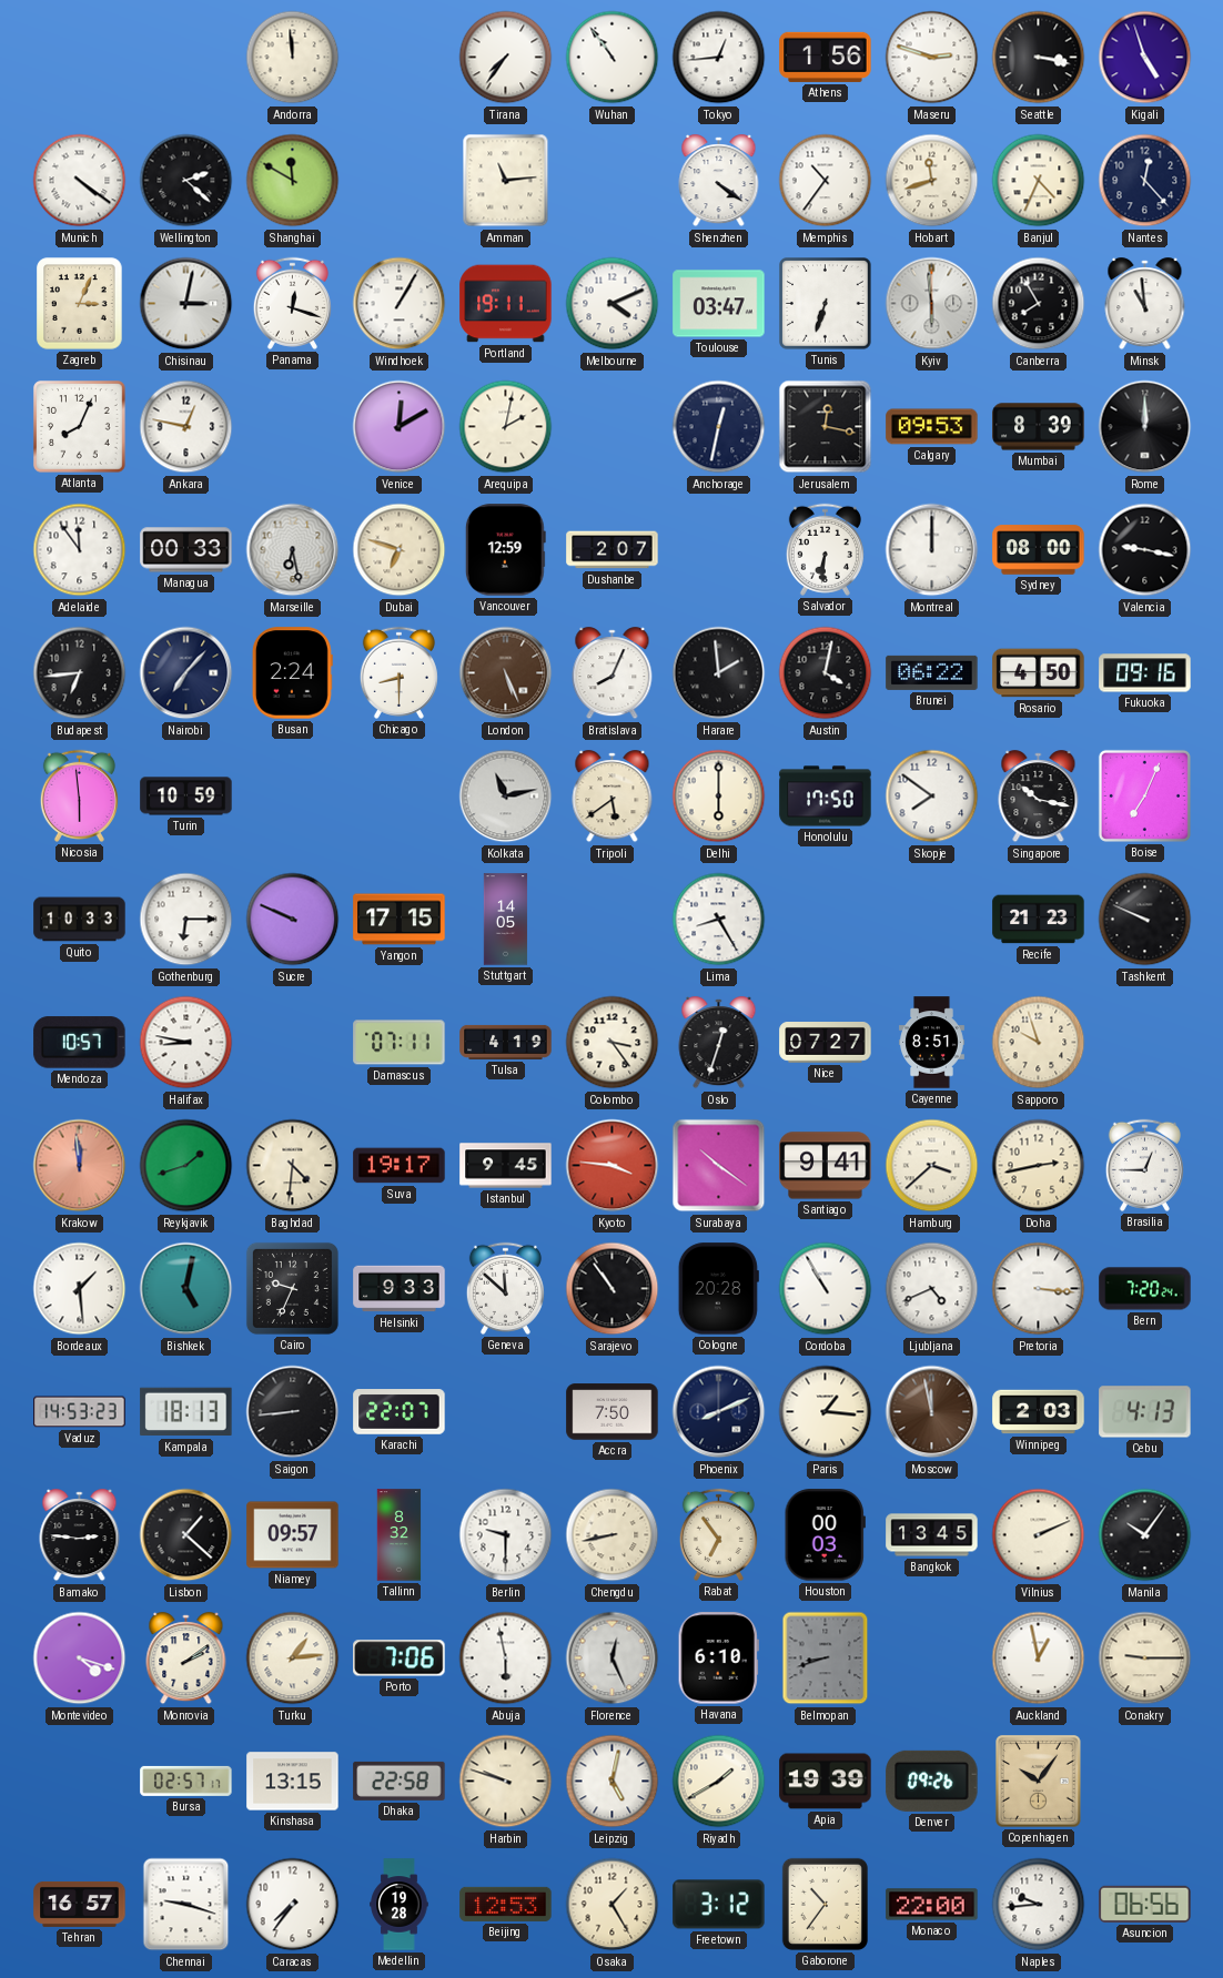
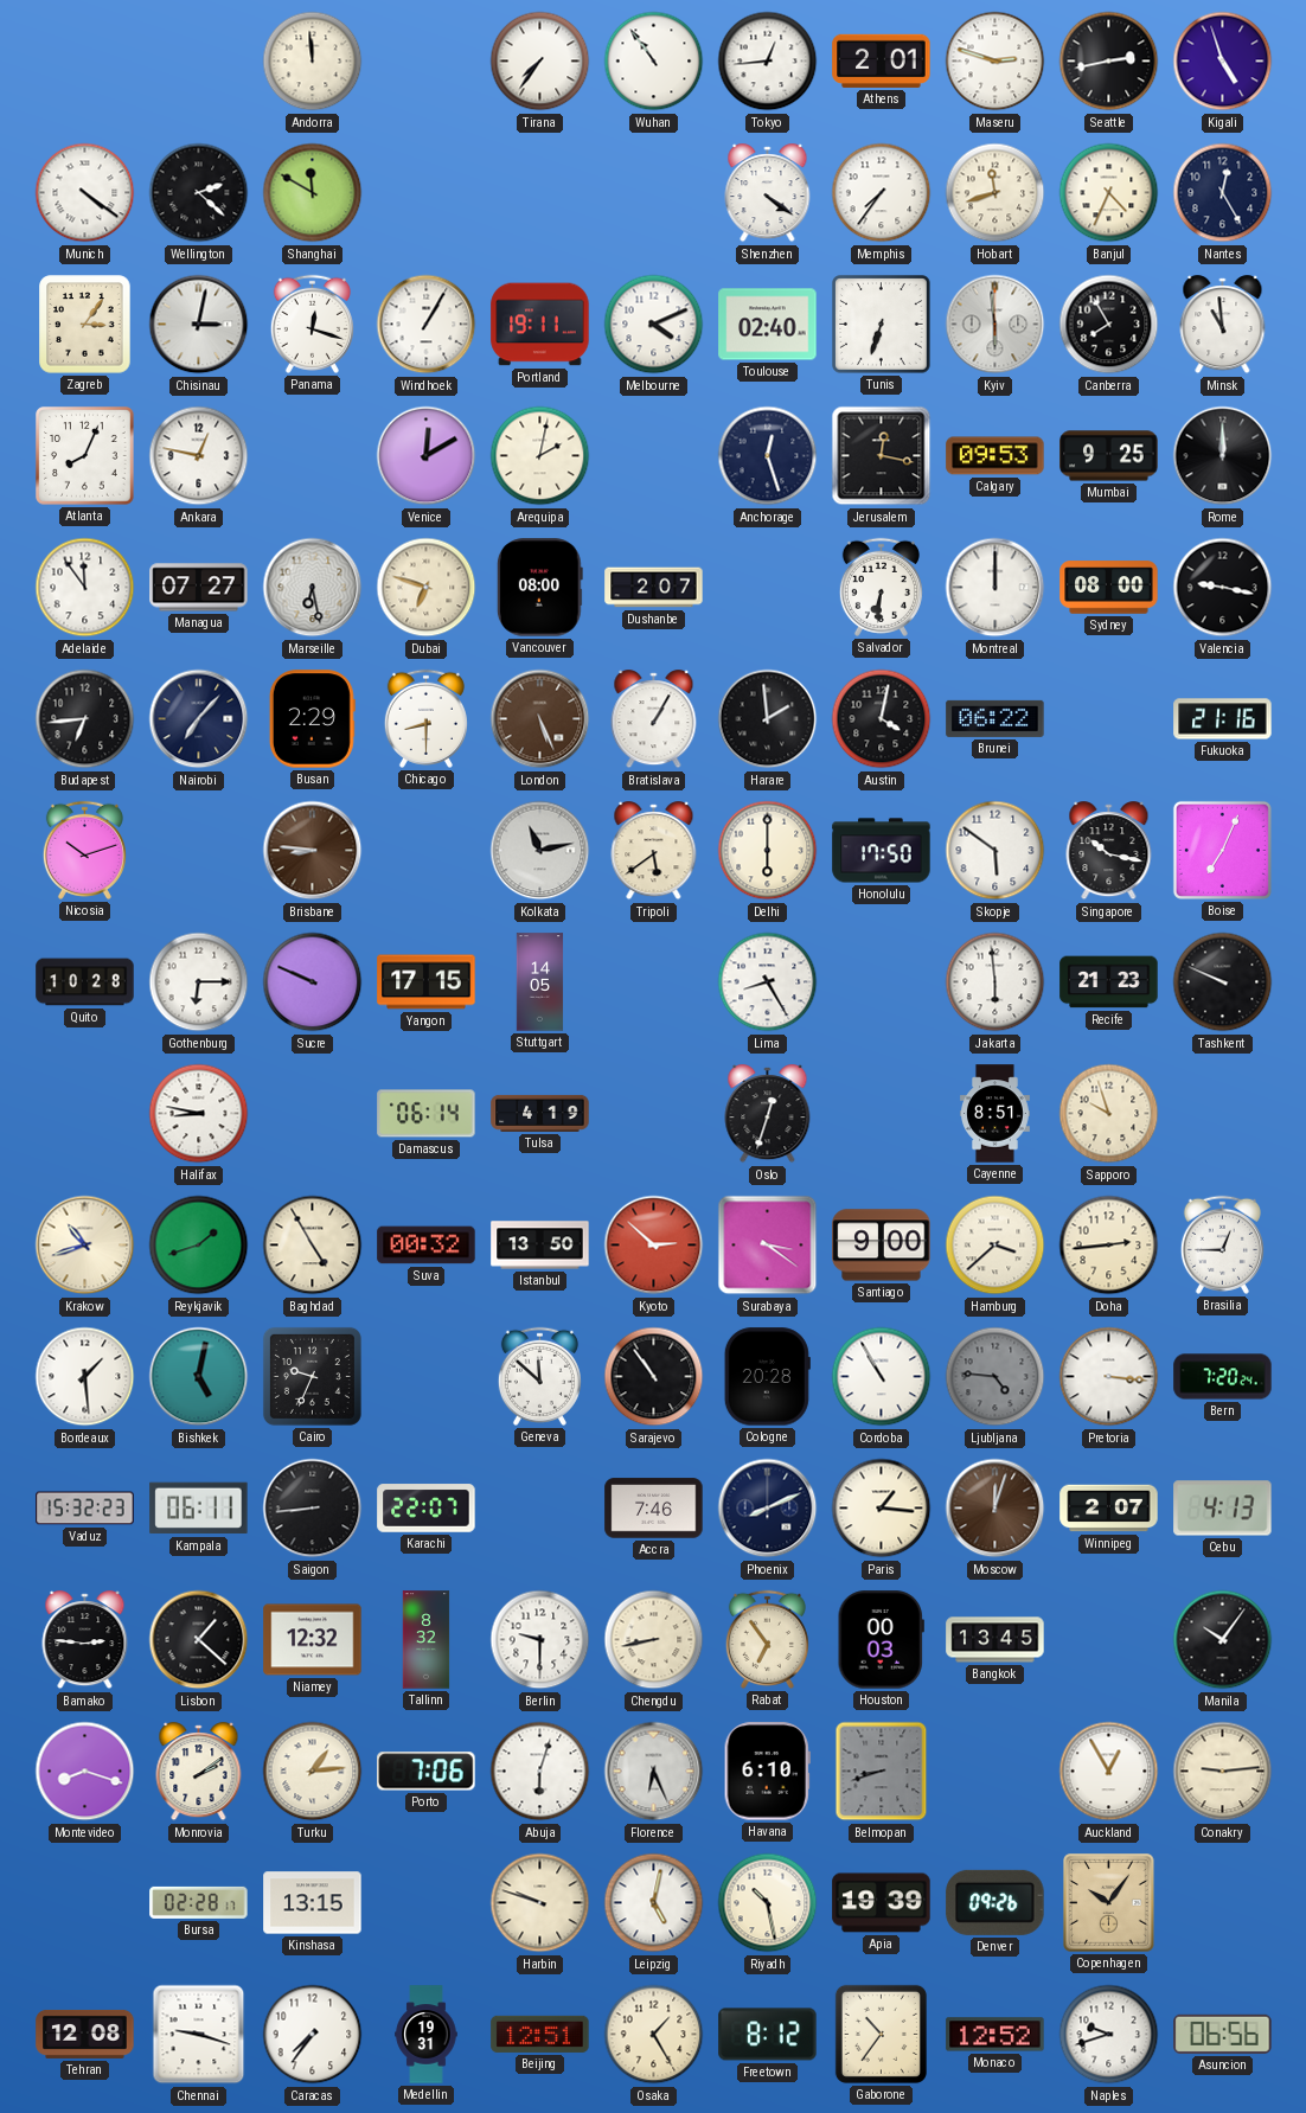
Athens: 1:56 -> 2:01 (882, 60)
Seattle: 3:17 -> 2:43 (1109, 62)
Amman: 11:14 -> none (506, 181)
Memphis: 10:36 -> 7:36 (882, 193)
Nantes: 12:23 -> 12:25 (1223, 193)
Zagreb: 3:04 -> 3:06 (85, 325)
Toulouse: 03:47 -> 02:40 (768, 325)
Anchorage: 12:32 -> 12:27 (768, 456)
Mumbai: 8:39 -> 9:25 (1109, 456)
Managua: 00:33 -> 07:27 (199, 588)
Vancouver: 12:59 -> 08:00 (539, 588)
Busan: 2:24 -> 2:29 (312, 719)
Bratislava: 8:04 -> 1:05 (654, 719)
Rosario: 4:50 -> none (1039, 673)
Fukuoka: 09:16 -> 21:16 (1223, 719)
Nicosia: 5:59 -> 10:12 (84, 850)
Turin: 10:59 -> none (186, 797)
Brisbane: none -> 8:46 (313, 851)
Skopje: 7:51 -> 5:51 (995, 851)
Quito: 10:33 -> 10:28 (85, 982)
Jakarta: none -> 5:59 (995, 982)
Mendoza: 10:57 -> none (80, 1043)
Damascus: 07:11 -> 06:14 (427, 1114)
Colombo: 3:24 -> none (613, 1043)
Nice: 07:27 -> none (826, 1043)
Krakow: 11:59 -> 10:42 (85, 1246)
Krakow dial: salmon -> cream (85, 1246)
Baghdad: 4:31 -> 4:55 (313, 1246)
Suva: 19:17 -> 00:32 (427, 1246)
Istanbul: 9:45 -> 13:50 (540, 1246)
Kyoto: 3:46 -> 2:52 (654, 1246)
Surabaya: 10:21 -> 3:21 (768, 1246)
Santiago: 9:41 -> 9:00 (882, 1246)
Doha: 2:43 -> 2:44 (1109, 1246)
Helsinki: 9:33 -> none (400, 1289)
Ljubljana: 4:41 -> 4:46 (995, 1377)
Ljubljana dial: white -> grey (995, 1377)
Vaduz: 14:53 -> 15:32 (85, 1509)
Kampala: 18:13 -> 06:11 (199, 1509)
Accra: 7:50 -> 7:46 (654, 1509)
Moscow: 11:58 -> 12:03 (995, 1509)
Winnipeg: 2:03 -> 2:07 (1109, 1509)
Niamey: 09:57 -> 12:32 (313, 1640)
Vilnius: 2:11 -> none (1039, 1535)
Montevideo: 4:18 -> 8:18 (85, 1772)
Abuja: 5:58 -> 6:03 (540, 1772)
Florence: 12:26 -> 6:26 (654, 1772)
Auckland: 12:58 -> 12:55 (1109, 1772)
Conakry: 9:15 -> 9:14 (1223, 1772)
Bursa: 02:57 -> 02:28 (199, 1902)
Dhaka: 22:58 -> none (400, 1781)
Riyadh: 1:40 -> 10:28 (768, 1903)
Tehran: 16:57 -> 12:08 (85, 2034)
Medellin: 19:28 -> 19:31 (427, 2035)
Beijing: 12:53 -> 12:51 (540, 2034)
Freetown: 3:12 -> 8:12 (768, 2035)
Monaco: 22:00 -> 12:52 (995, 2035)
Naples: 9:44 -> 9:42 (1109, 2035)
